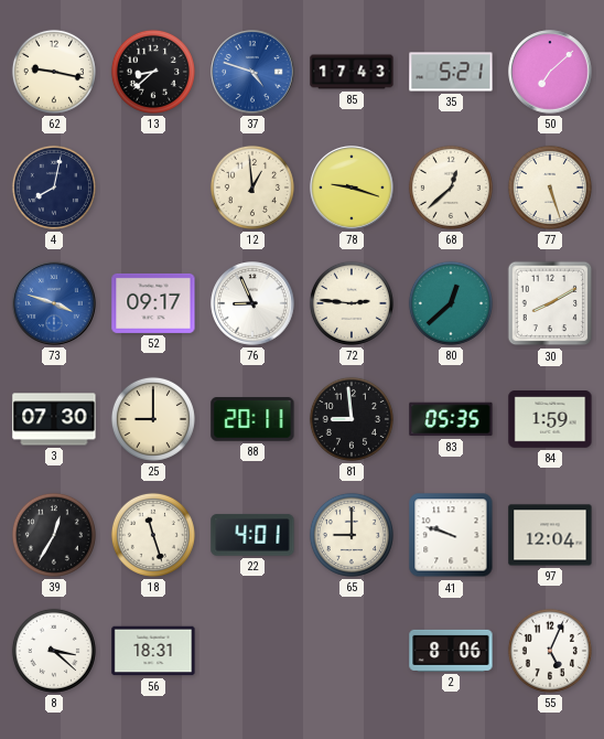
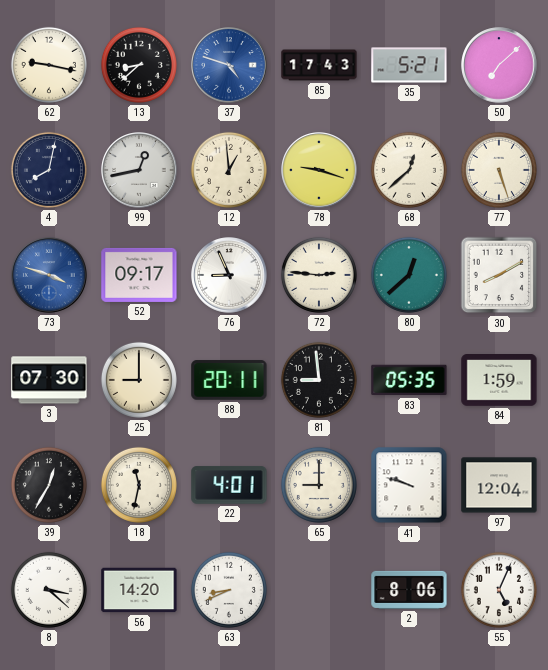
99: none -> 12:43 (139, 170)
18: 11:27 -> 11:32 (139, 485)
56: 18:31 -> 14:20 (139, 590)
63: none -> 8:41 (229, 590)
